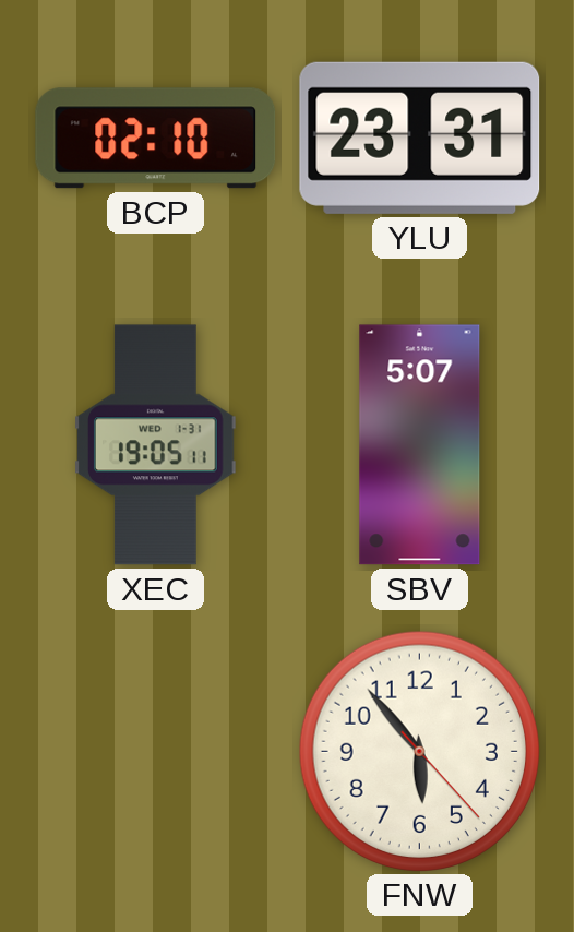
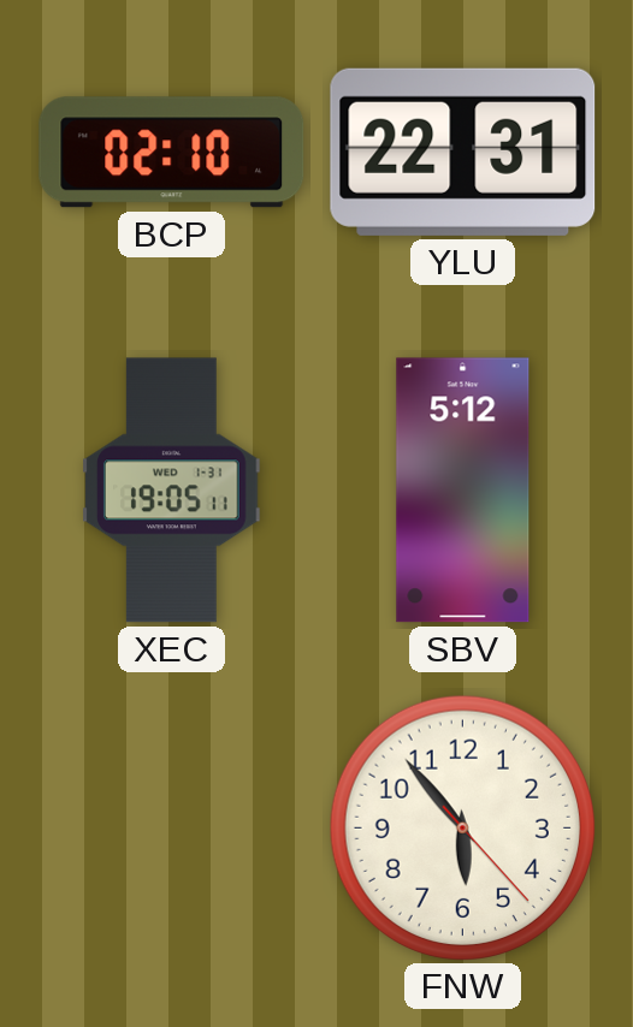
YLU: 23:31 -> 22:31 (463, 152)
SBV: 5:07 -> 5:12 (463, 491)
